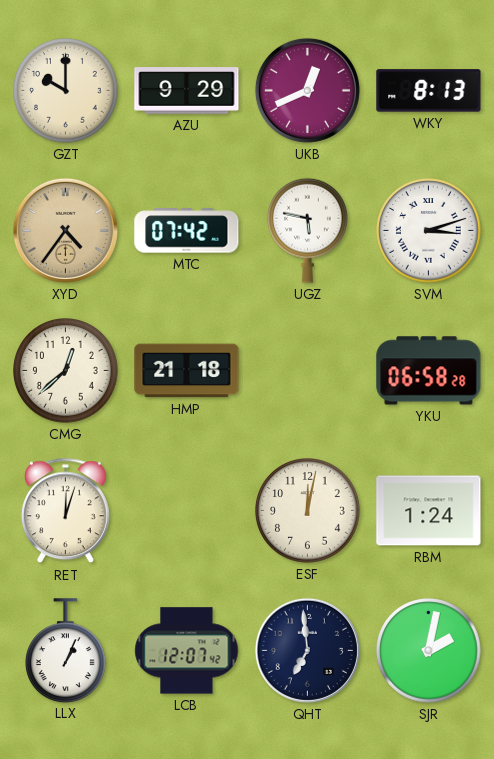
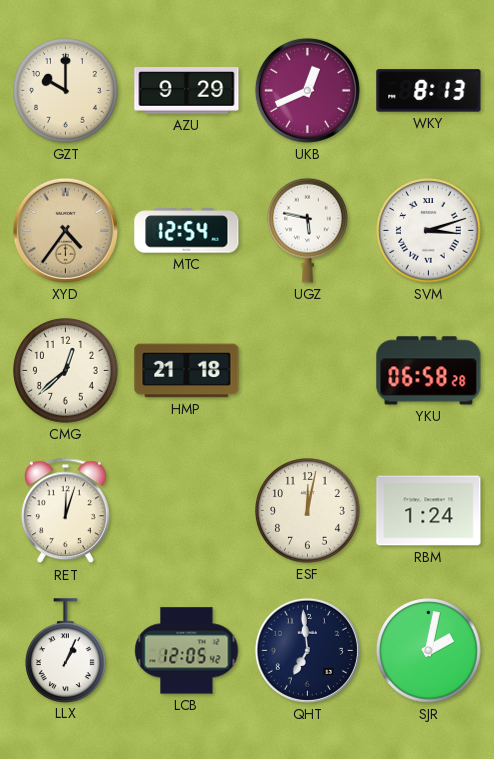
MTC: 07:42 -> 12:54 (187, 231)
LCB: 12:07 -> 12:05 (187, 651)
